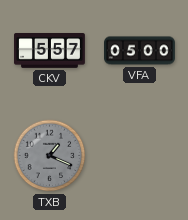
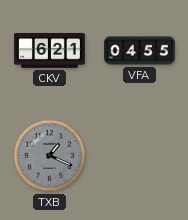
CKV: 5:57 -> 6:21 (50, 51)
VFA: 05:00 -> 04:55 (140, 51)
